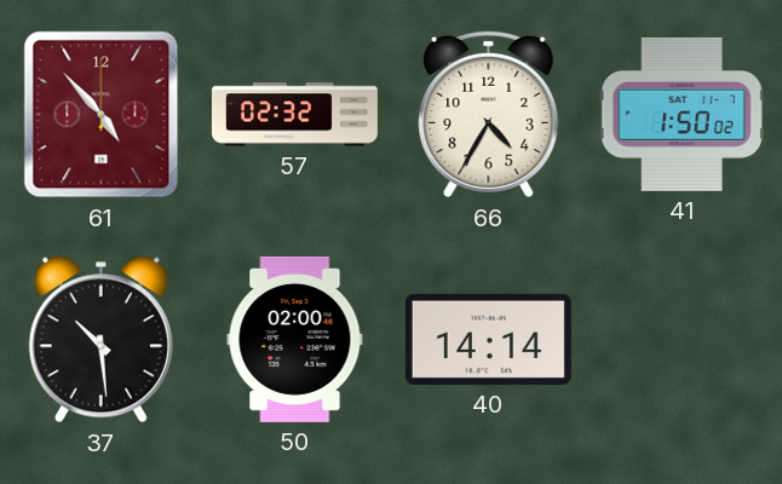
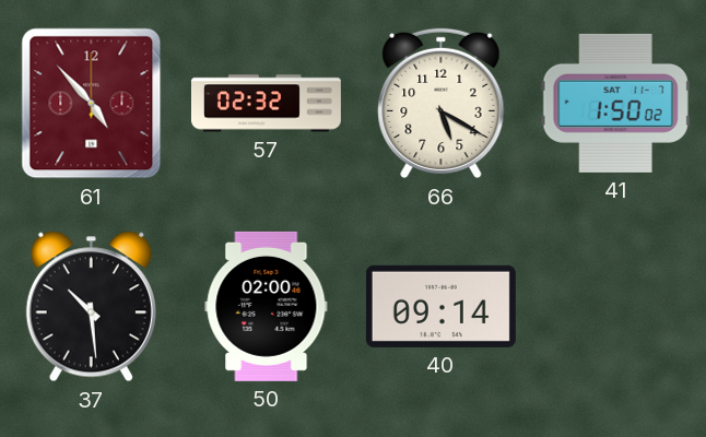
66: 4:35 -> 5:20 (442, 104)
40: 14:14 -> 09:14 (440, 306)
